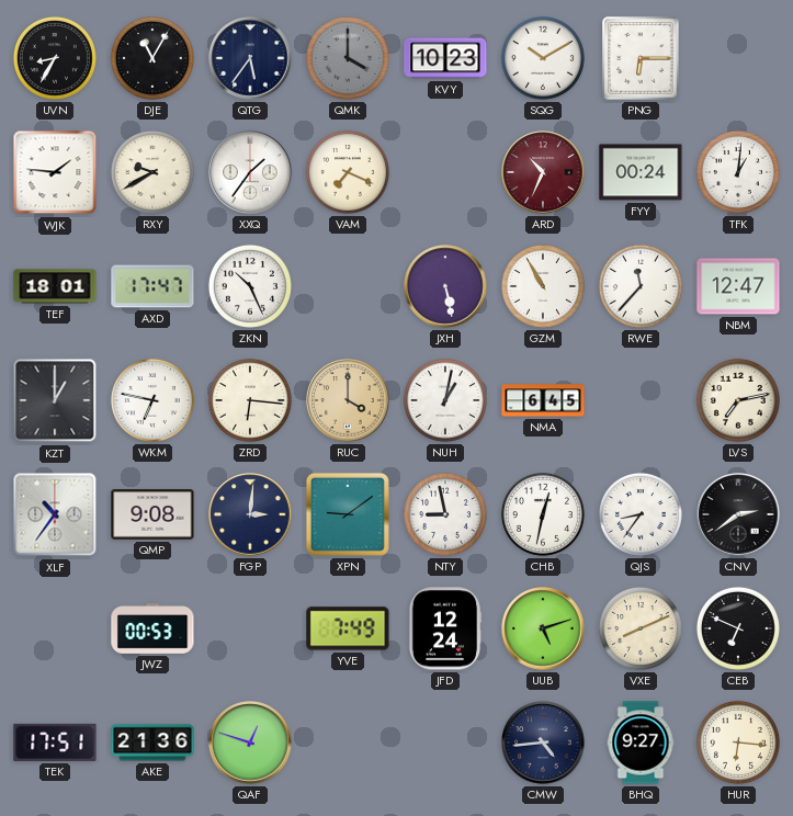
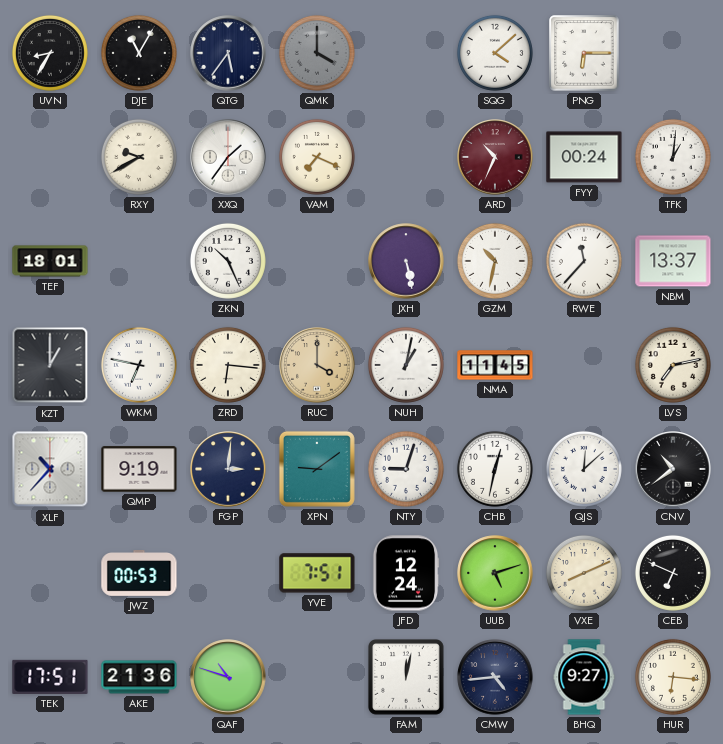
KVY: 10:23 -> none (445, 58)
SQG: 10:10 -> 4:08 (495, 53)
WJK: 1:46 -> none (55, 172)
AXD: 17:47 -> none (152, 286)
GZM: 10:55 -> 10:32 (495, 261)
NBM: 12:47 -> 13:37 (673, 261)
NMA: 6:45 -> 11:45 (495, 365)
XLF: 10:36 -> 10:37 (50, 469)
QMP: 9:08 -> 9:19 (139, 469)
NTY: 8:58 -> 9:03 (406, 469)
QJS: 8:36 -> 12:08 (584, 469)
CNV: 2:39 -> 10:39 (673, 469)
YVE: 7:49 -> 7:51 (317, 573)
QAF: 12:48 -> 10:48 (228, 677)
FAM: none -> 12:02 (406, 677)
